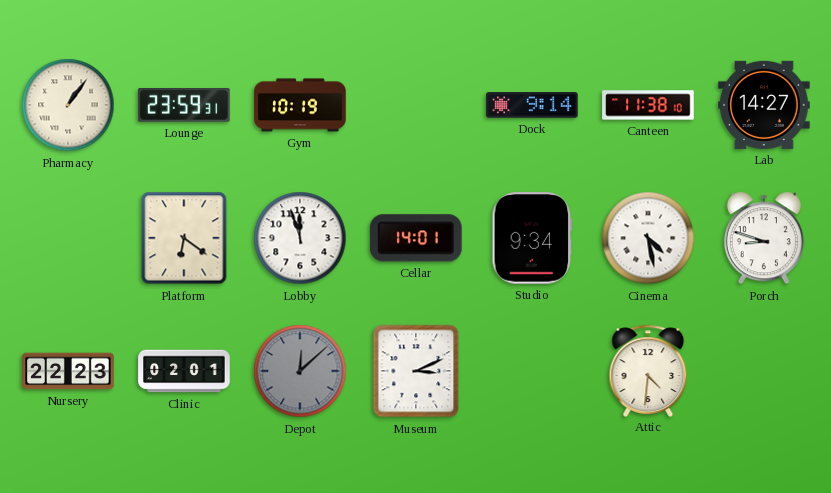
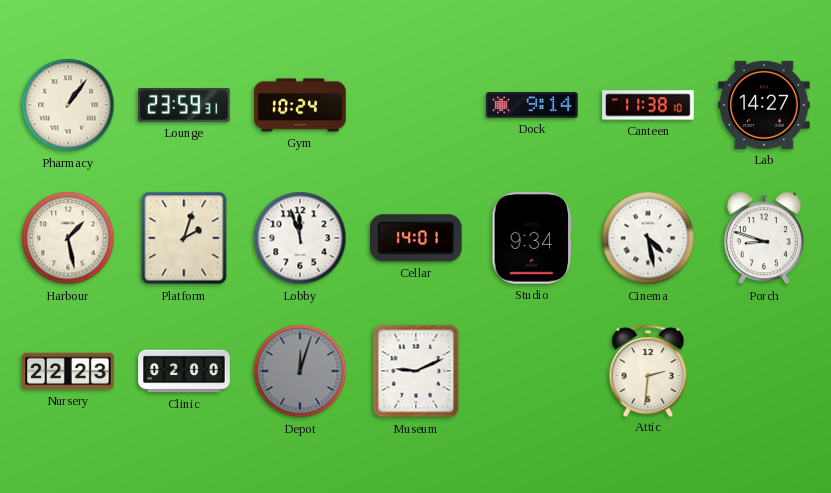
Gym: 10:19 -> 10:24 (300, 105)
Harbour: none -> 1:28 (68, 238)
Platform: 6:21 -> 2:03 (184, 238)
Clinic: 02:01 -> 02:00 (184, 371)
Depot: 12:08 -> 12:03 (300, 371)
Museum: 3:11 -> 9:11 (416, 371)
Attic: 4:31 -> 2:31 (648, 370)
